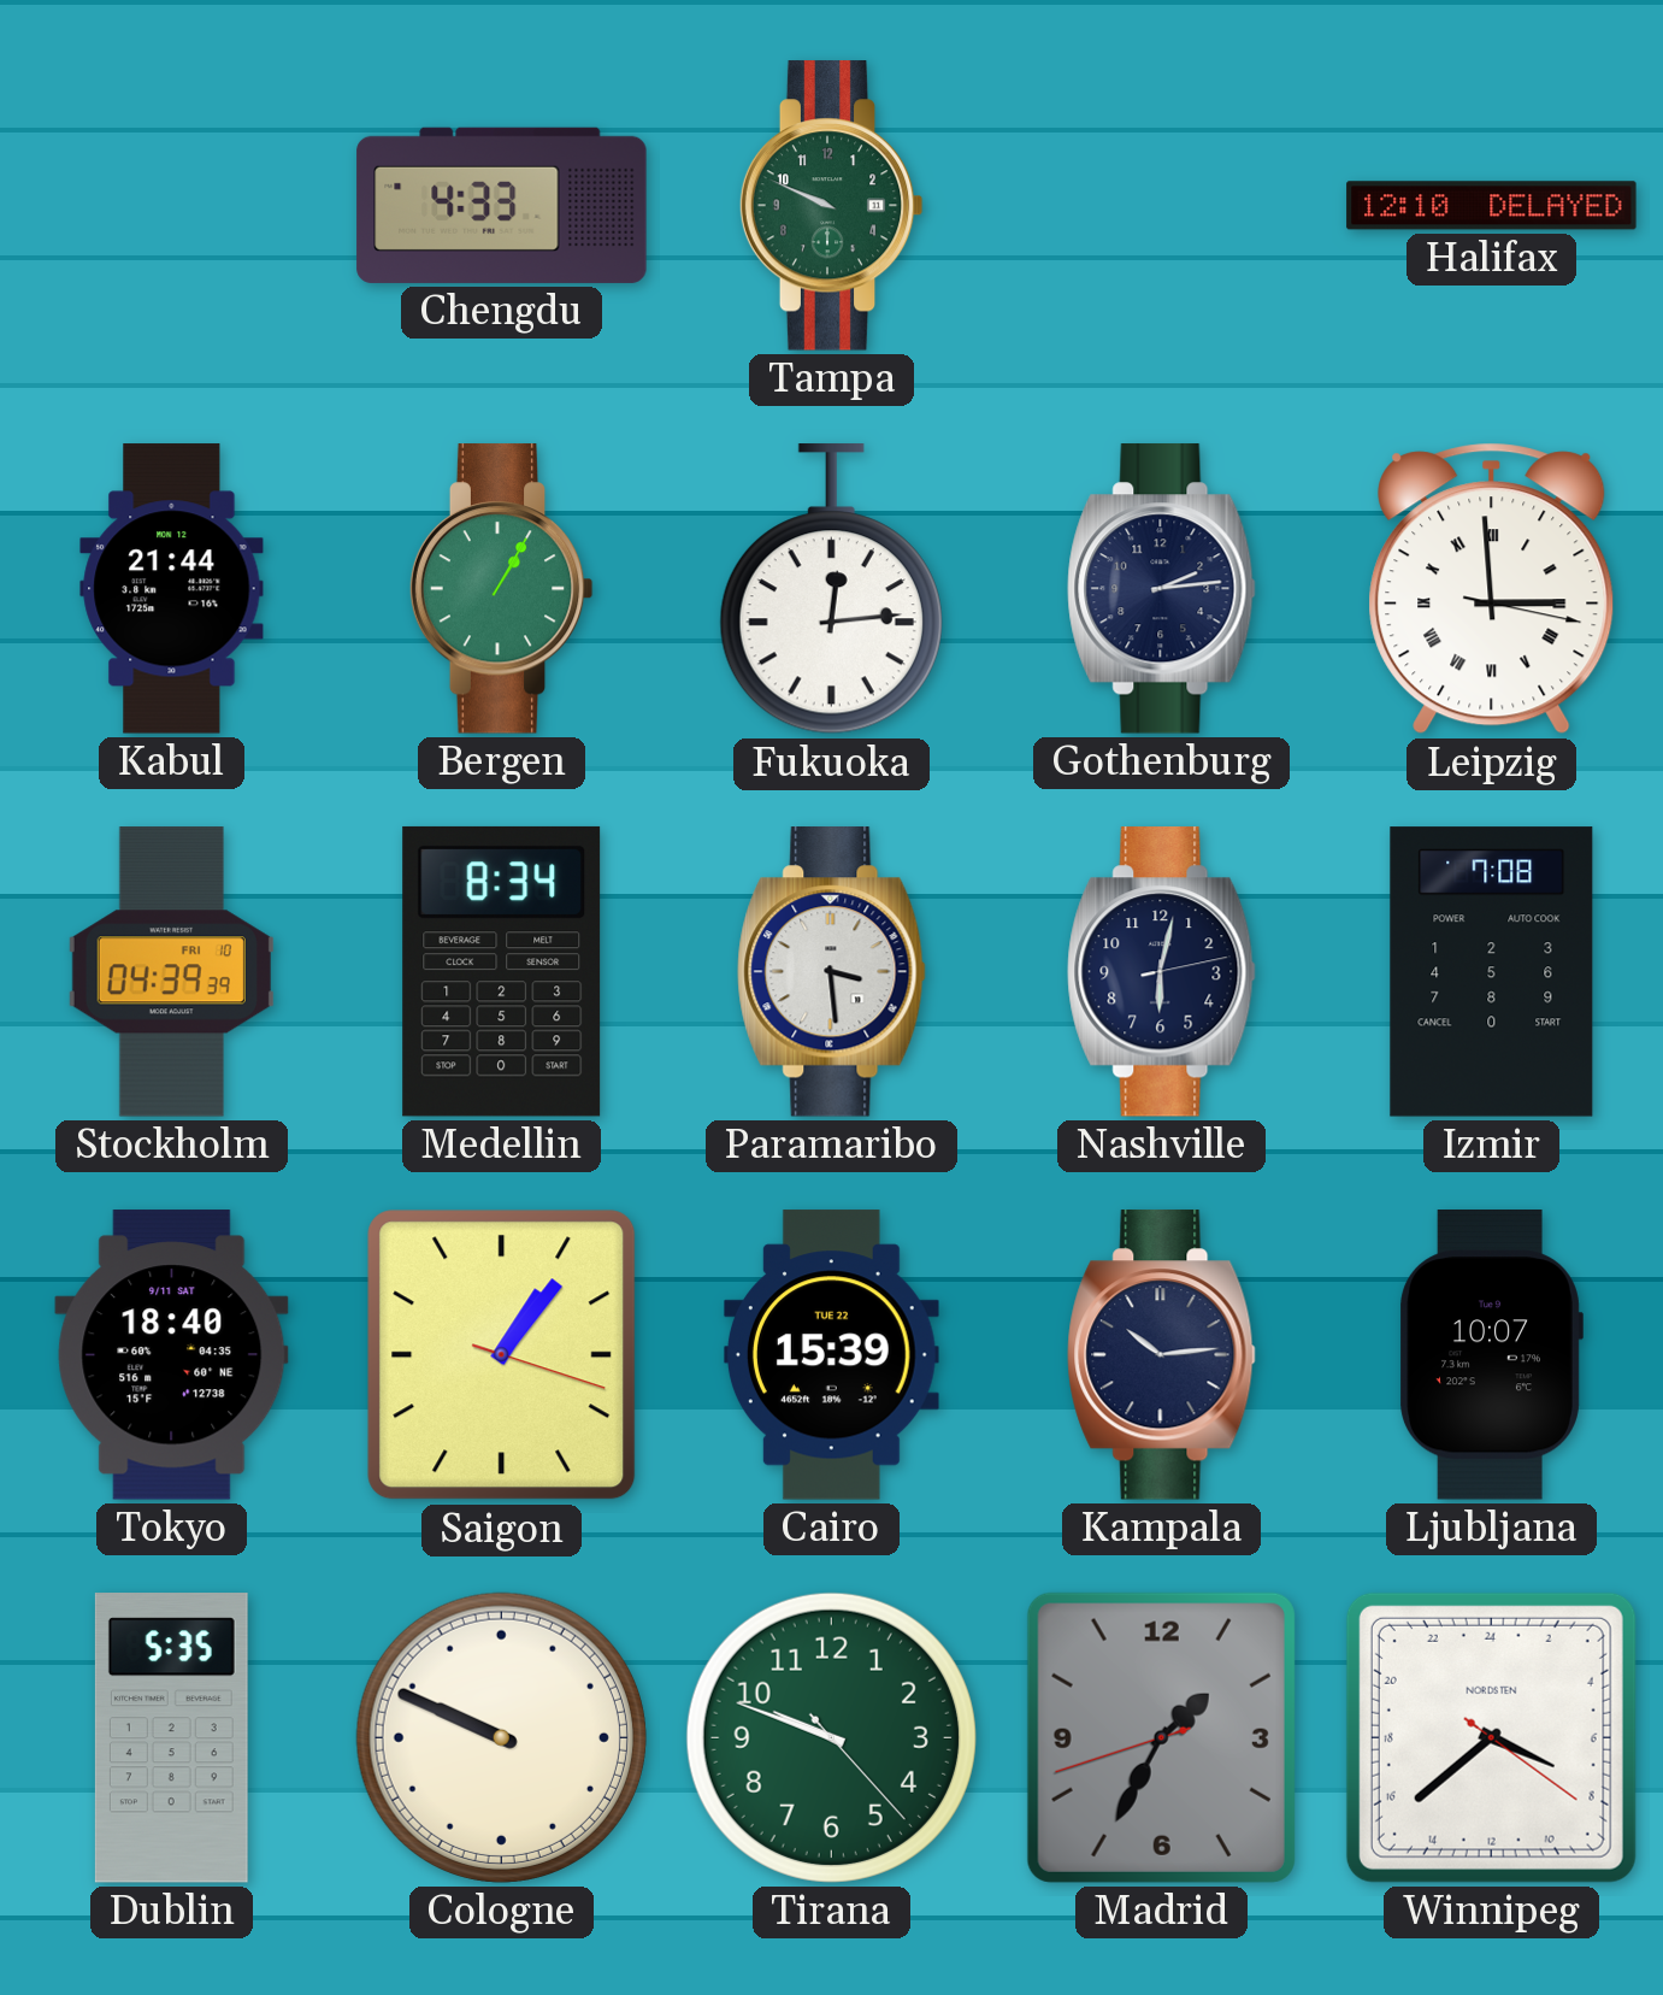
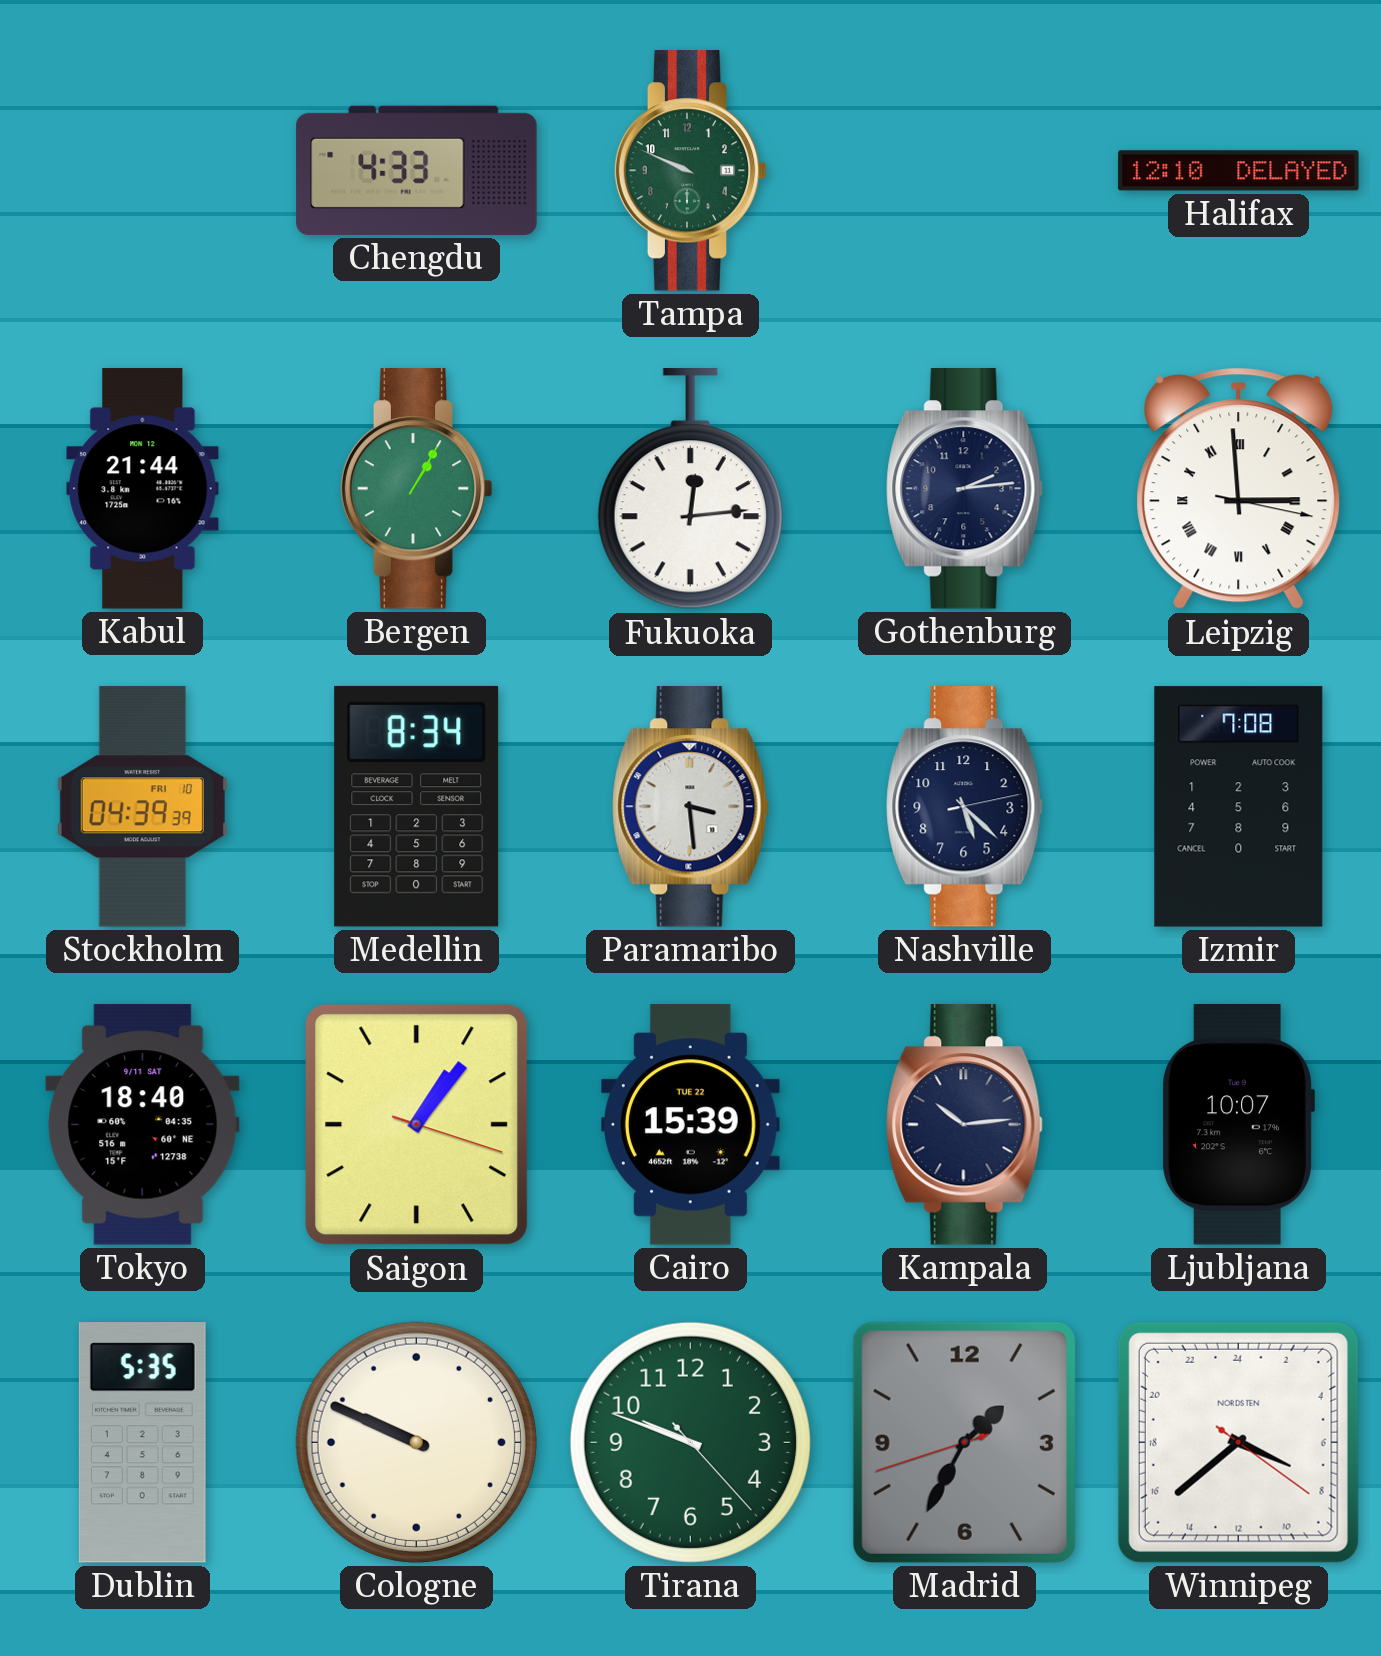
Nashville: 6:02 -> 5:22 (965, 807)
